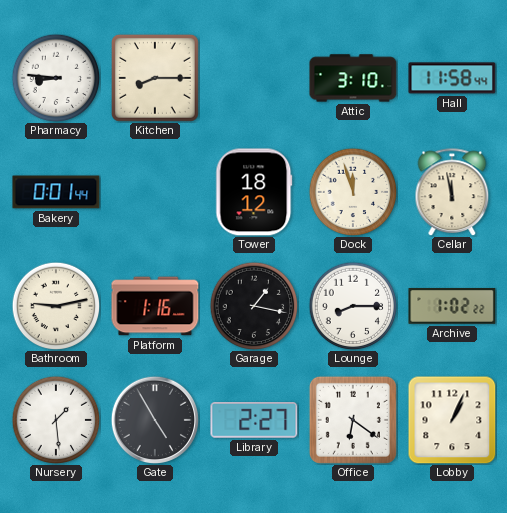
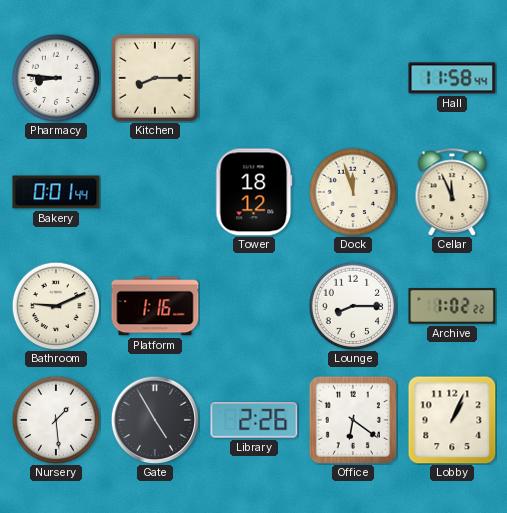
Attic: 3:10 -> none (353, 78)
Cellar: 11:58 -> 11:56 (452, 192)
Bathroom: 9:13 -> 9:11 (56, 306)
Garage: 1:17 -> none (254, 306)
Library: 2:27 -> 2:26 (254, 421)
